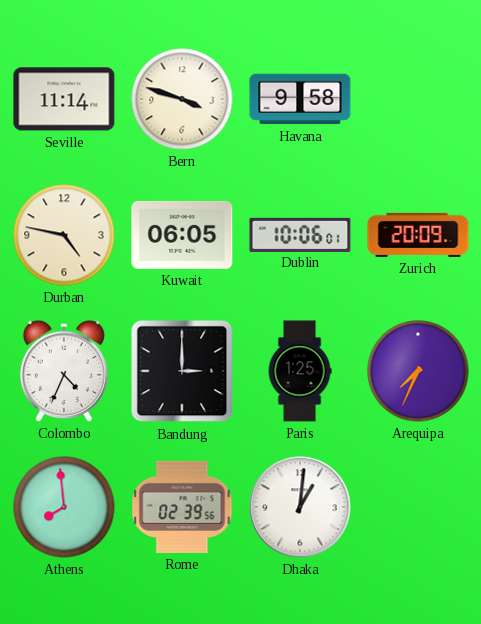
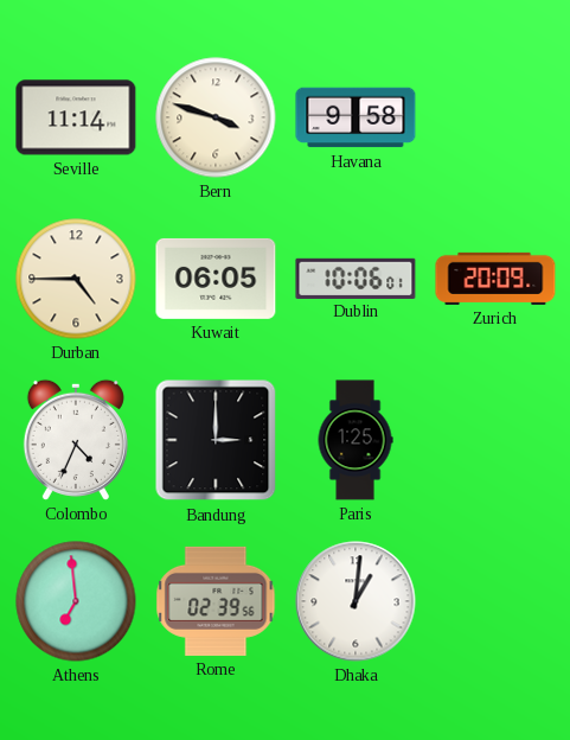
Durban: 4:47 -> 4:45 (76, 279)
Arequipa: 7:34 -> none (418, 371)
Athens: 7:59 -> 6:59 (76, 601)
